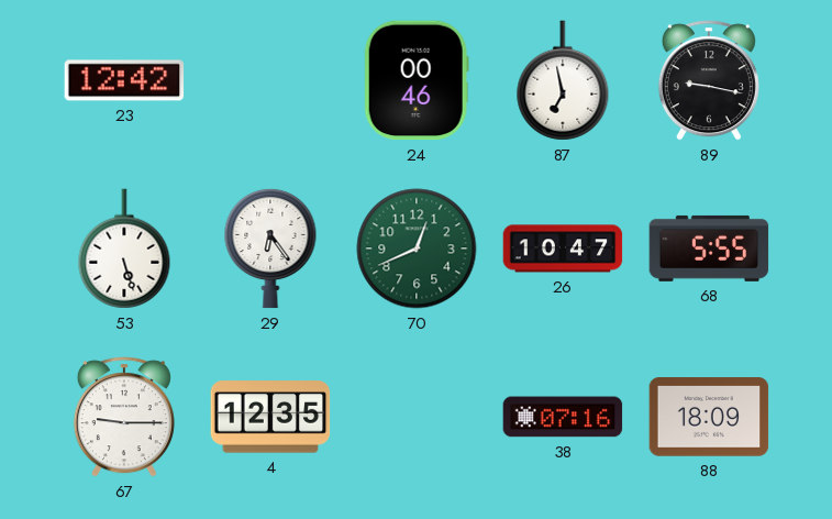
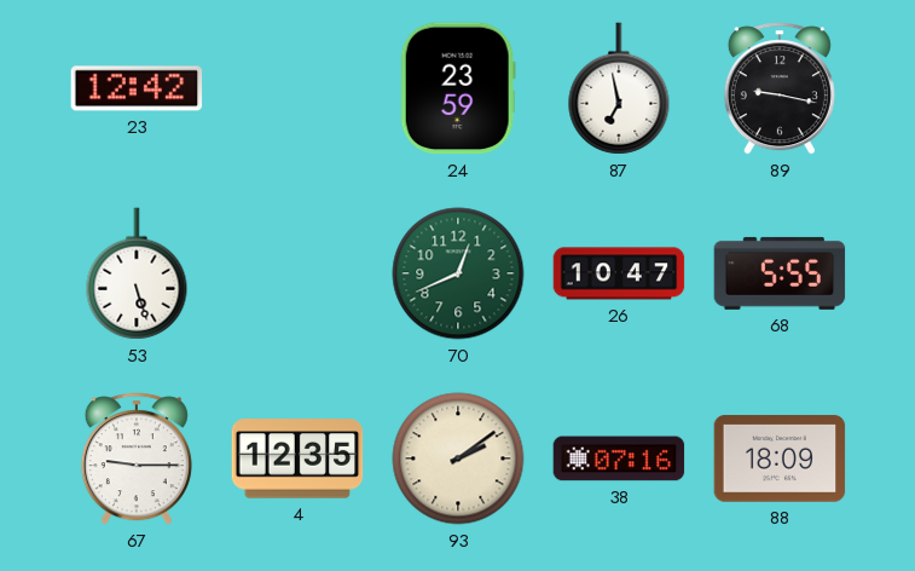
24: 00:46 -> 23:59 (458, 88)
29: 6:24 -> none (270, 249)
93: none -> 2:09 (458, 458)
